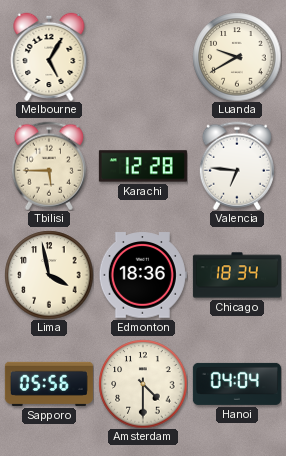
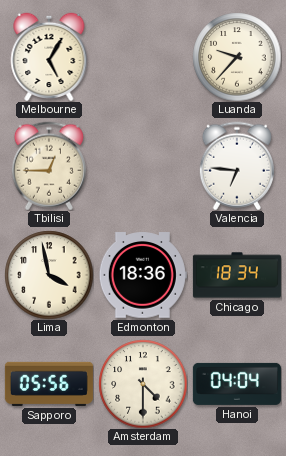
Luanda: 9:40 -> 9:37 (237, 57)
Tbilisi: 5:45 -> 12:45 (49, 166)
Karachi: 12:28 -> none (143, 166)
